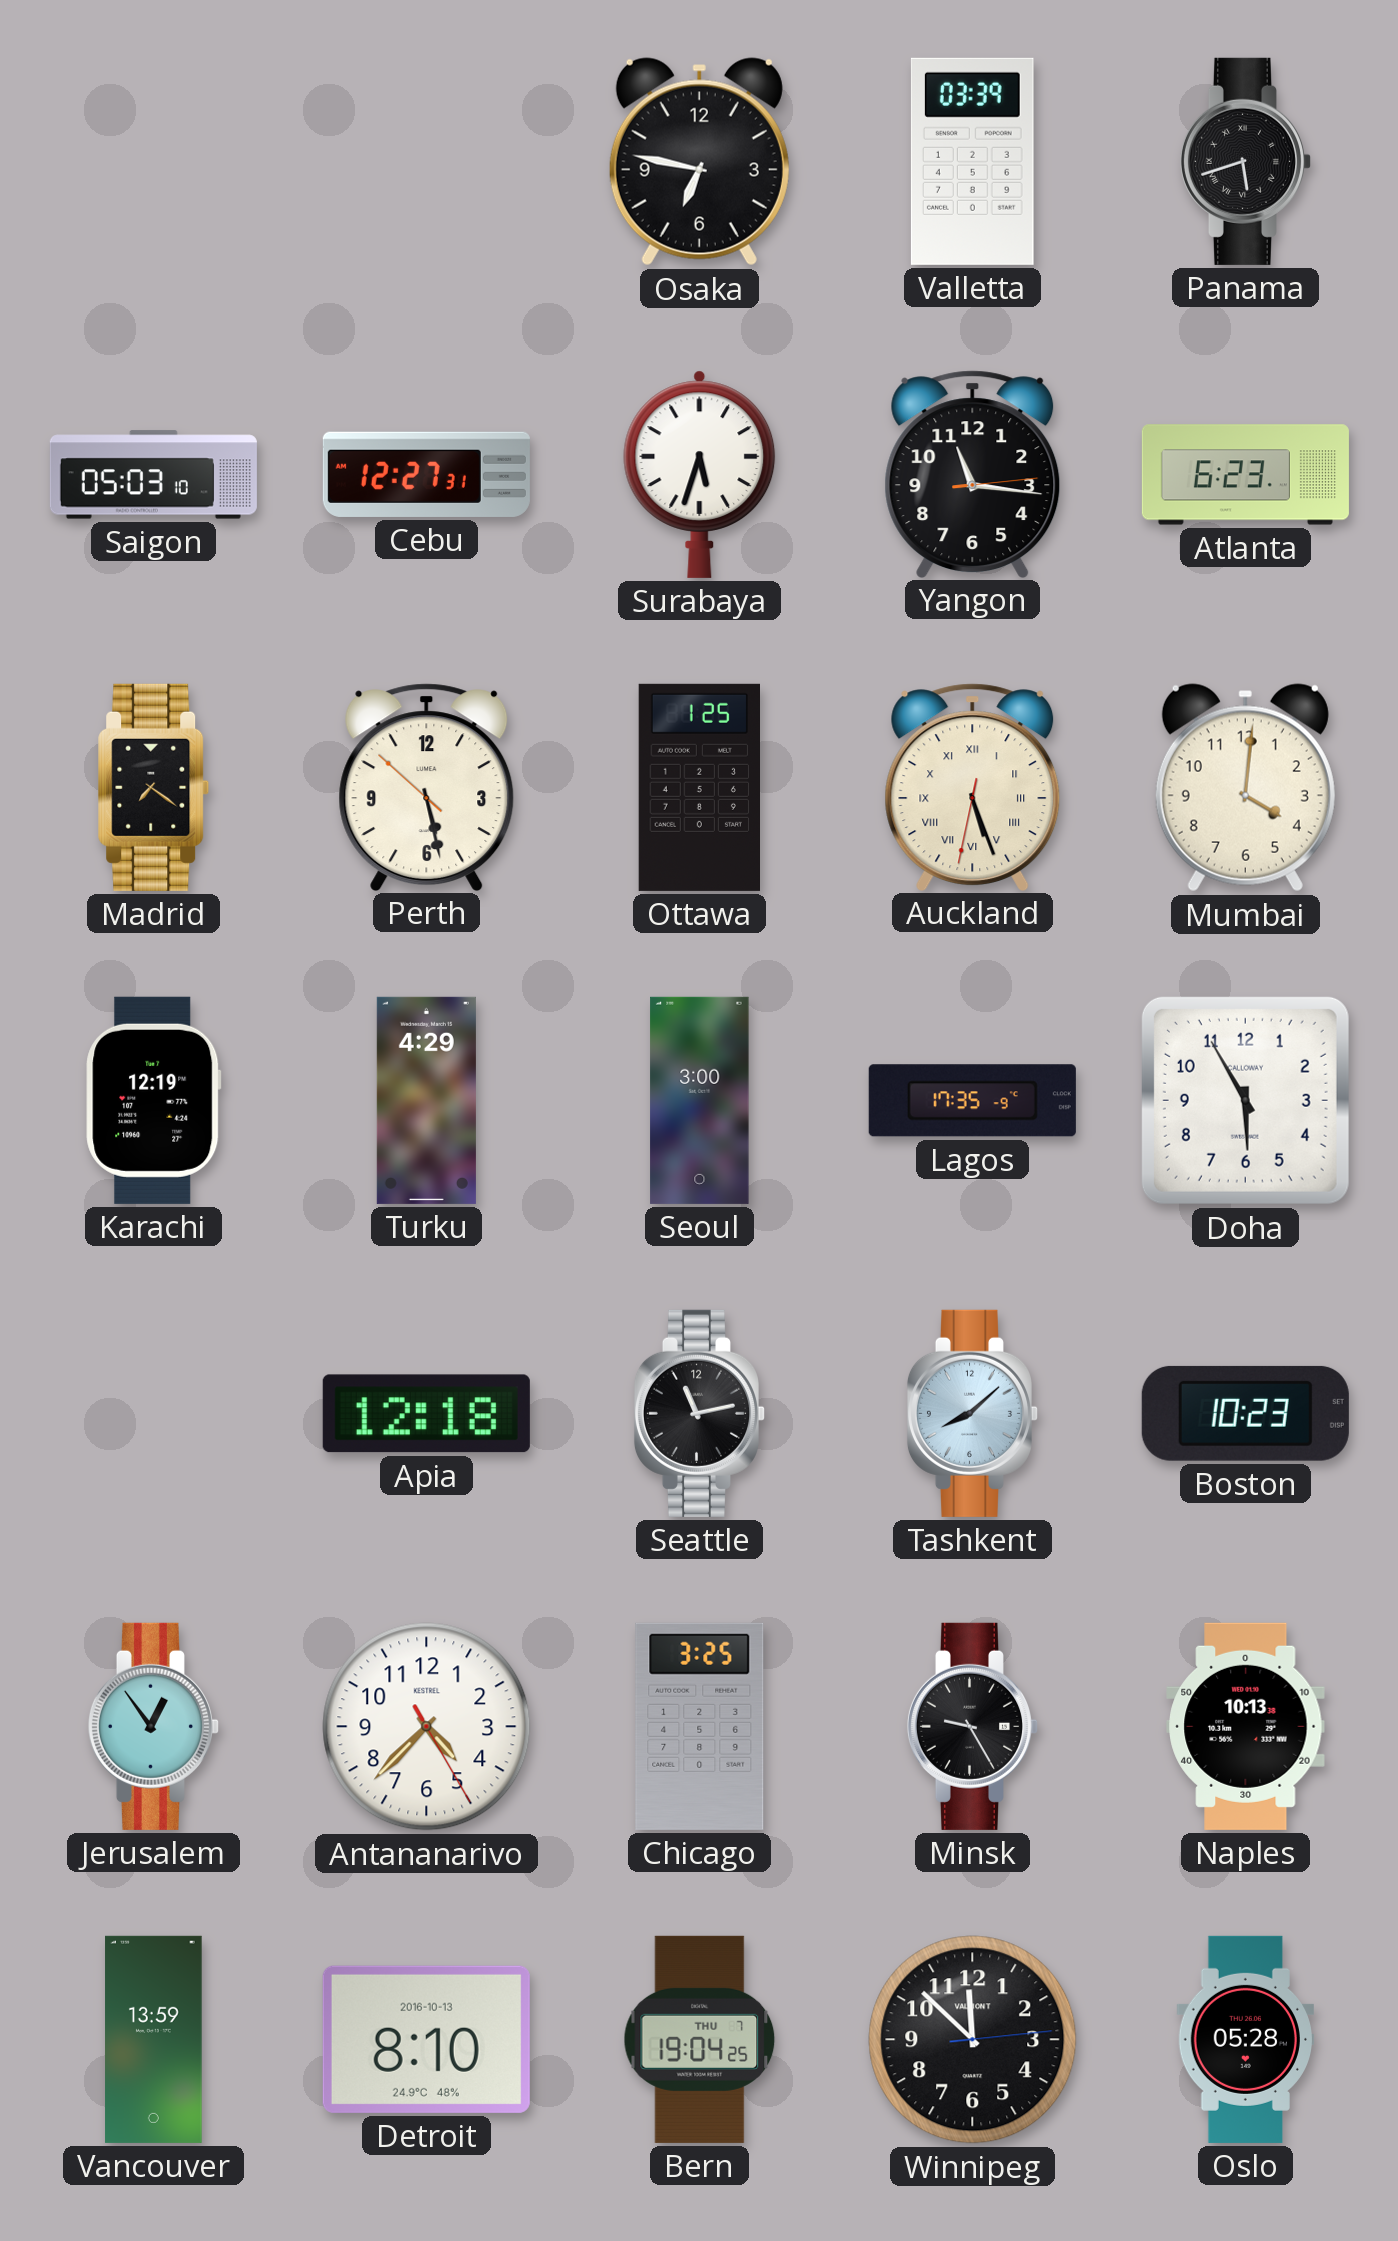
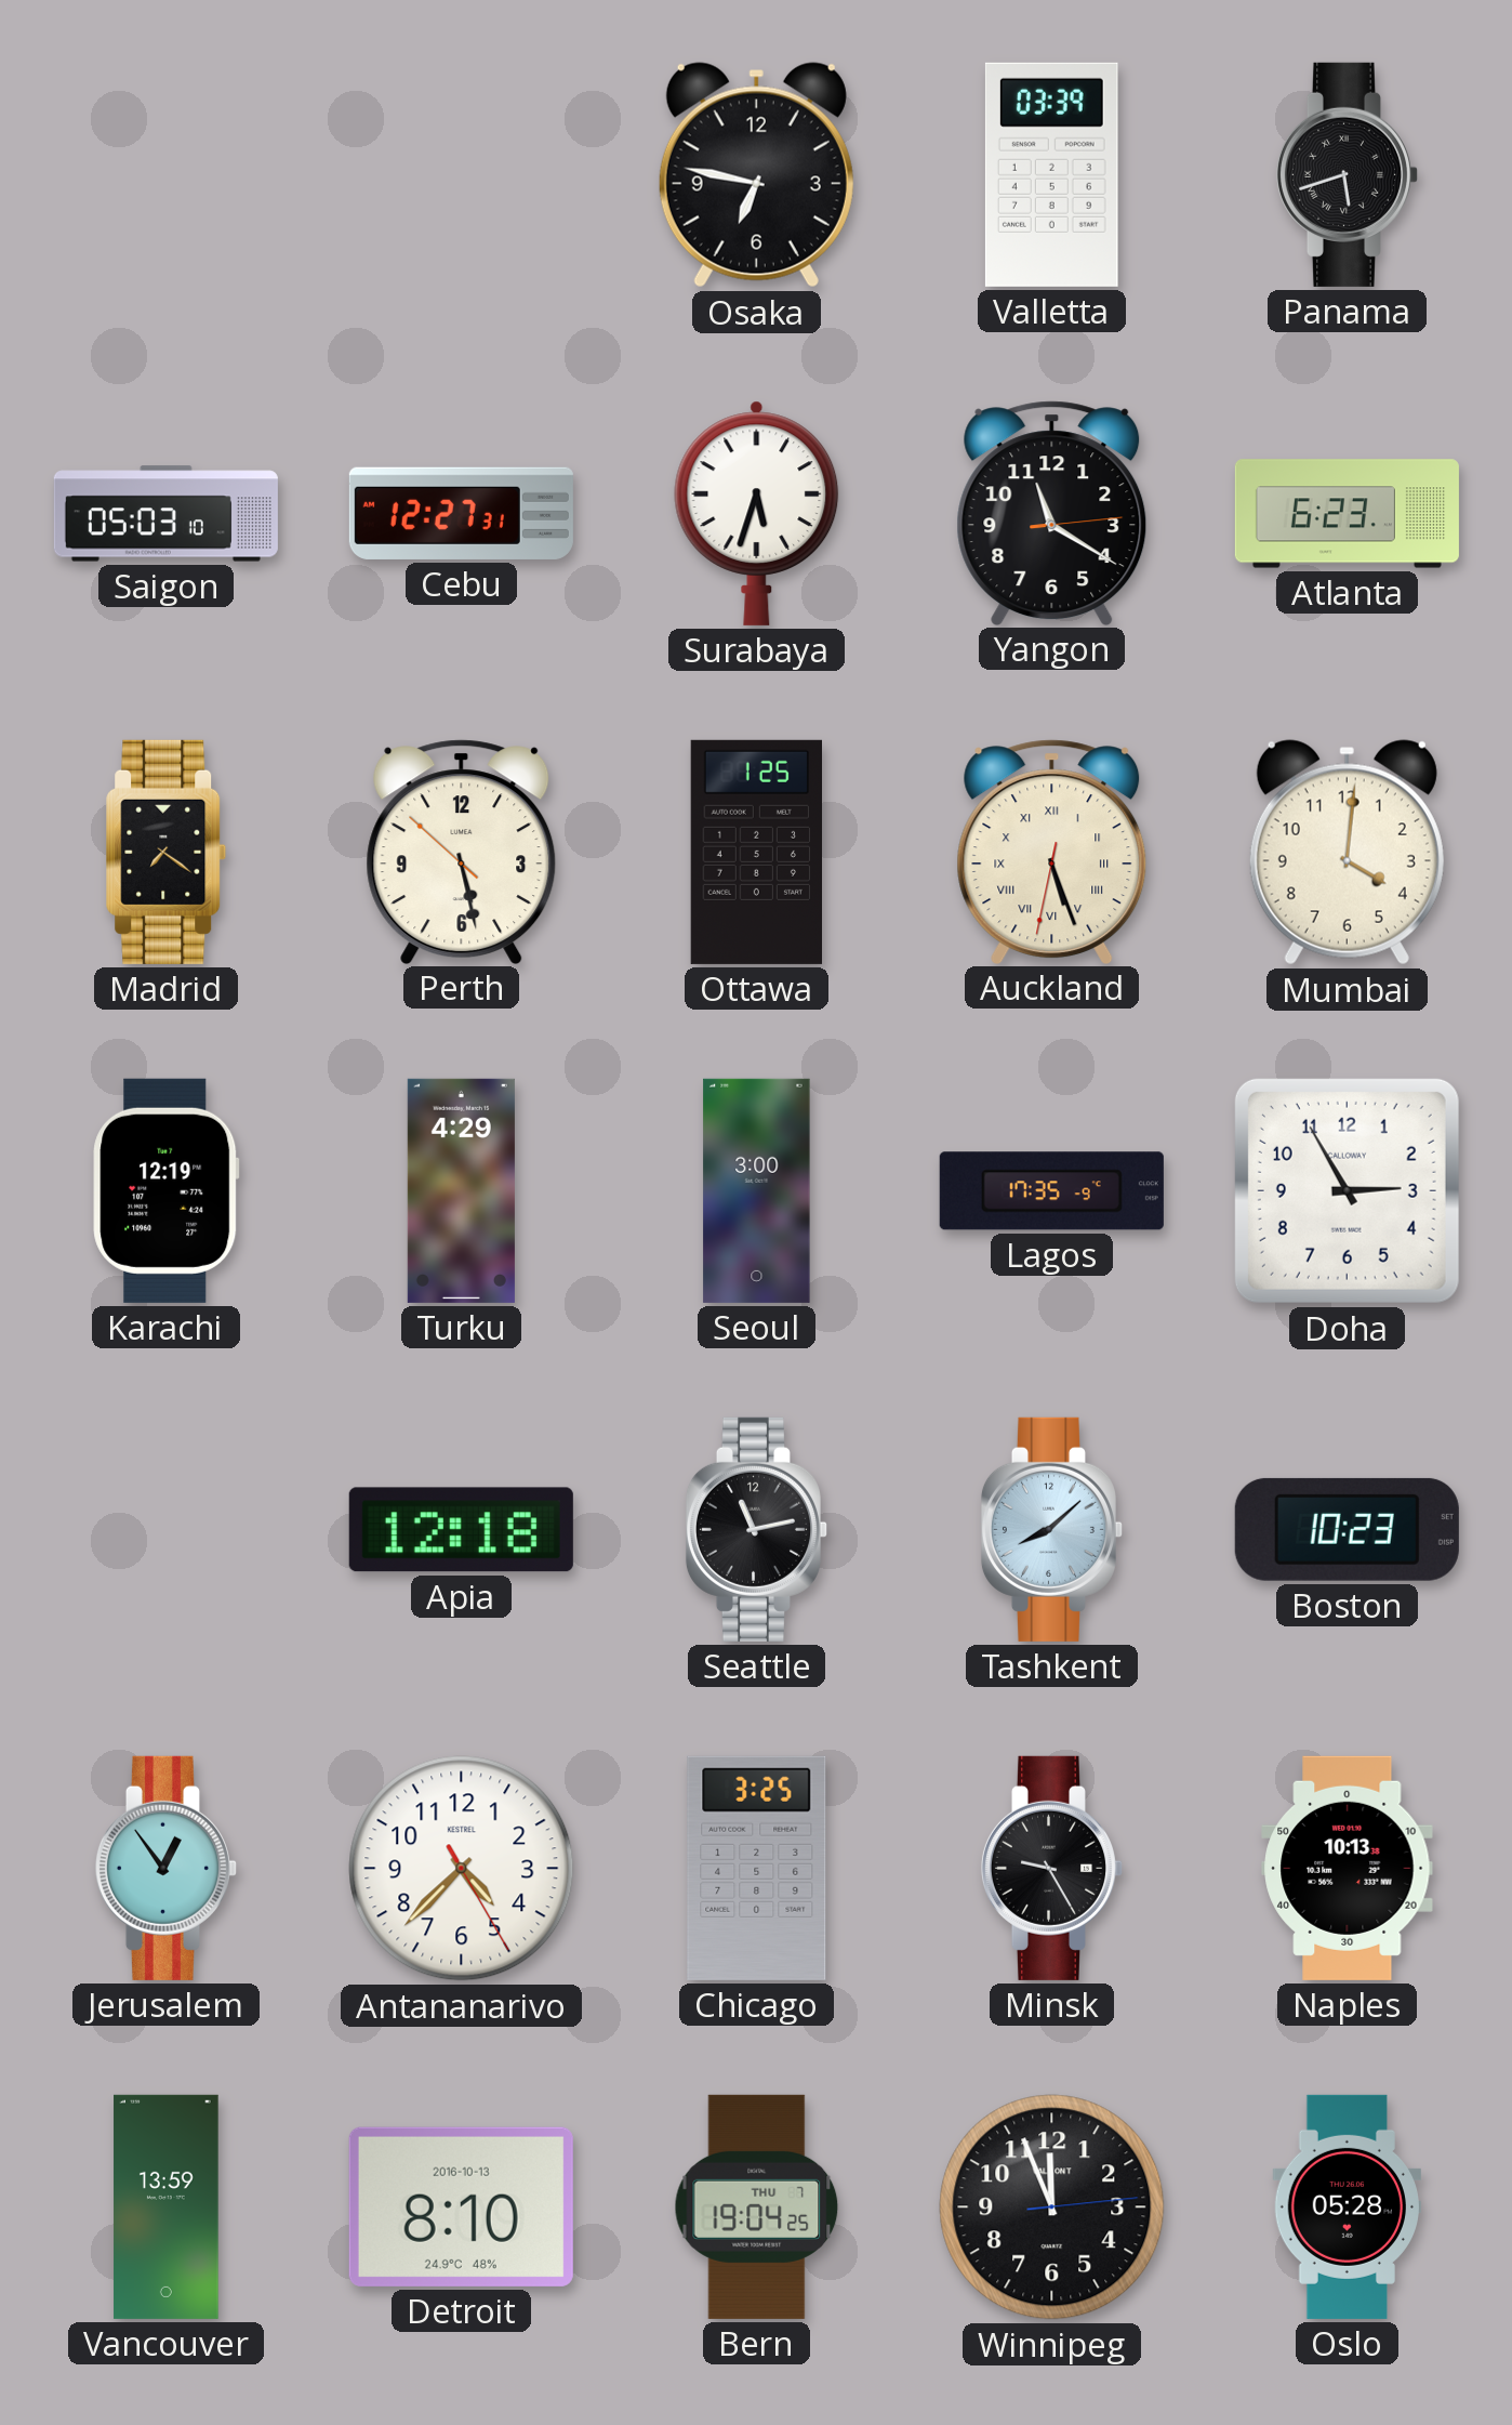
Yangon: 11:16 -> 11:20 (1052, 513)
Doha: 5:55 -> 2:55 (1347, 1190)
Winnipeg: 11:52 -> 11:56 (1052, 2207)
